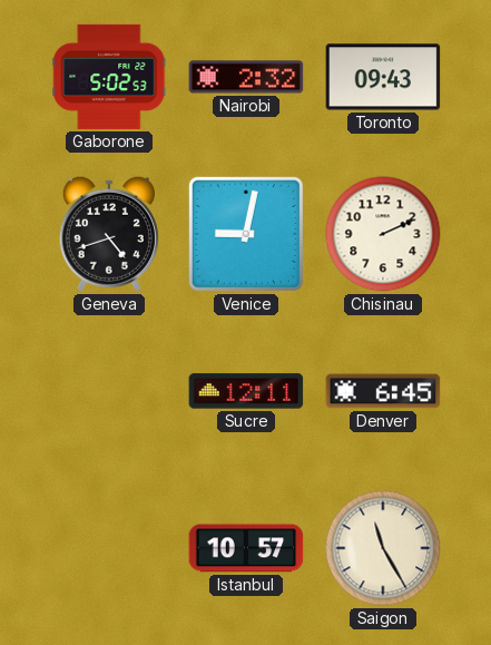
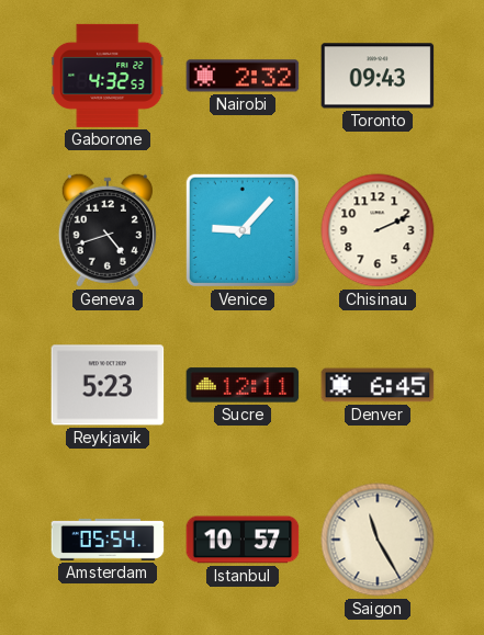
Gaborone: 5:02 -> 4:32 (108, 76)
Venice: 9:02 -> 9:07 (243, 230)
Reykjavik: none -> 5:23 (108, 385)
Amsterdam: none -> 05:54 (108, 540)
